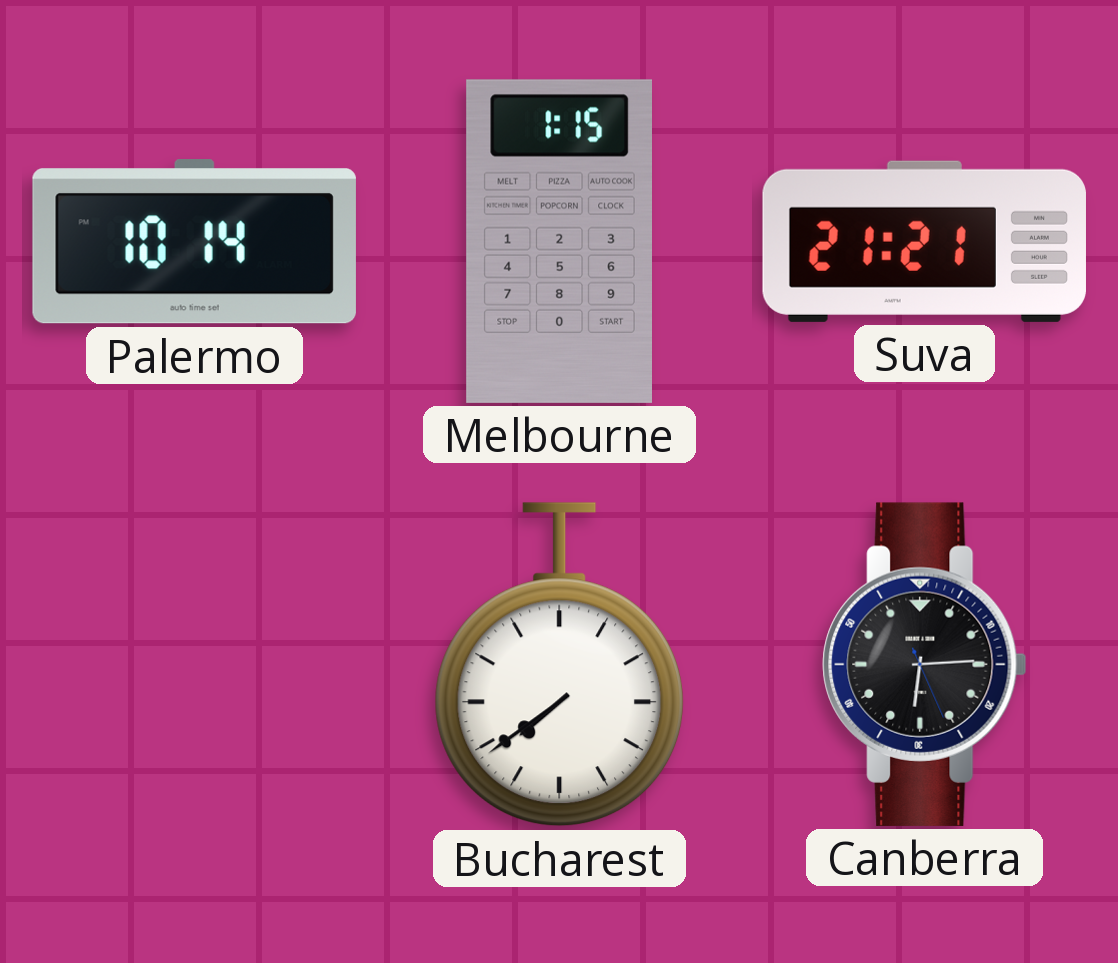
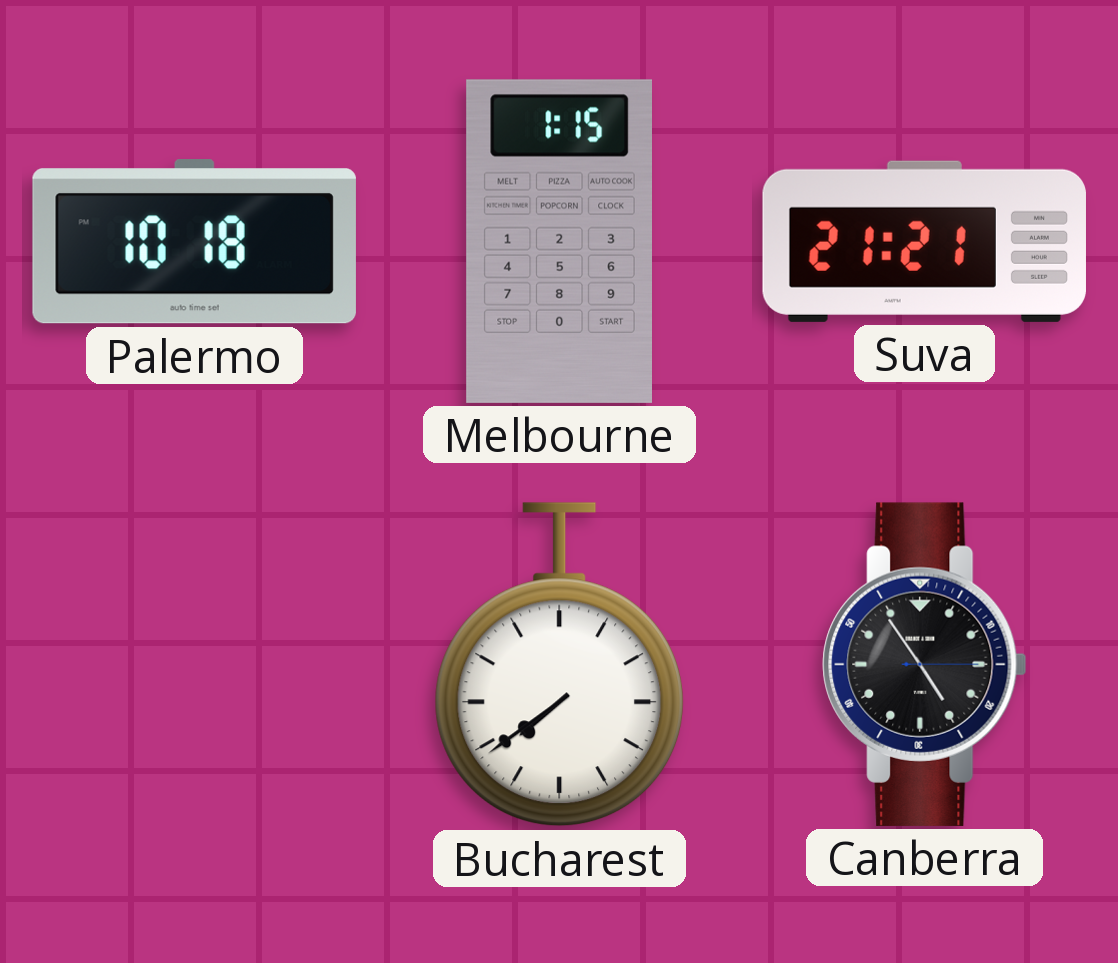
Palermo: 10:14 -> 10:18 (194, 242)
Canberra: 6:14 -> 4:54 (925, 664)
